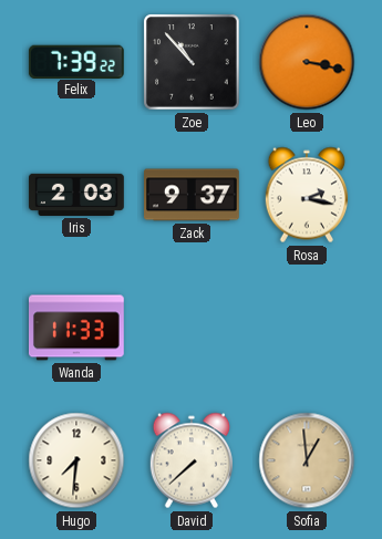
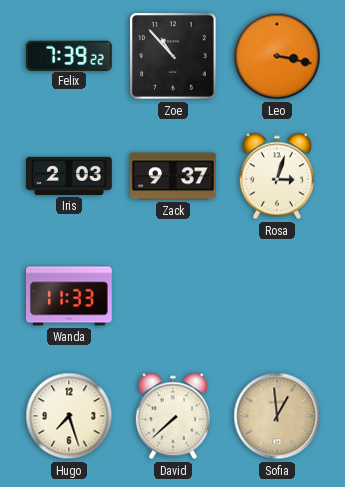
Rosa: 2:17 -> 3:03 (276, 176)
Hugo: 7:31 -> 7:27 (69, 416)
